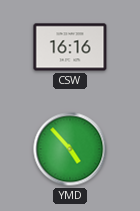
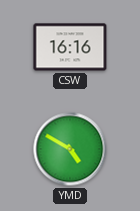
YMD: 4:53 -> 4:50 (70, 149)
